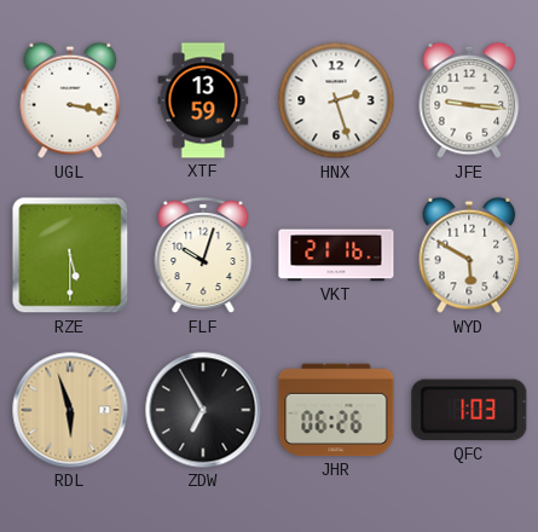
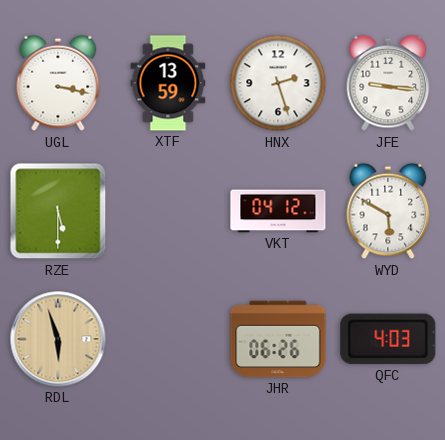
FLF: 10:03 -> none (203, 255)
VKT: 21:16 -> 04:12 (278, 211)
ZDW: 6:55 -> none (203, 410)
QFC: 1:03 -> 4:03 (388, 339)
